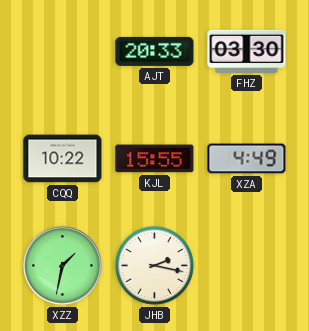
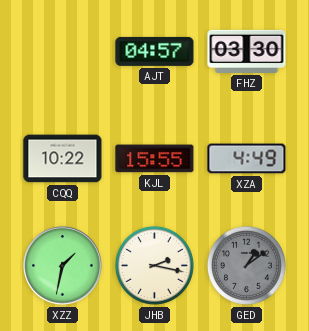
AJT: 20:33 -> 04:57 (155, 51)
GED: none -> 1:09 (246, 265)
